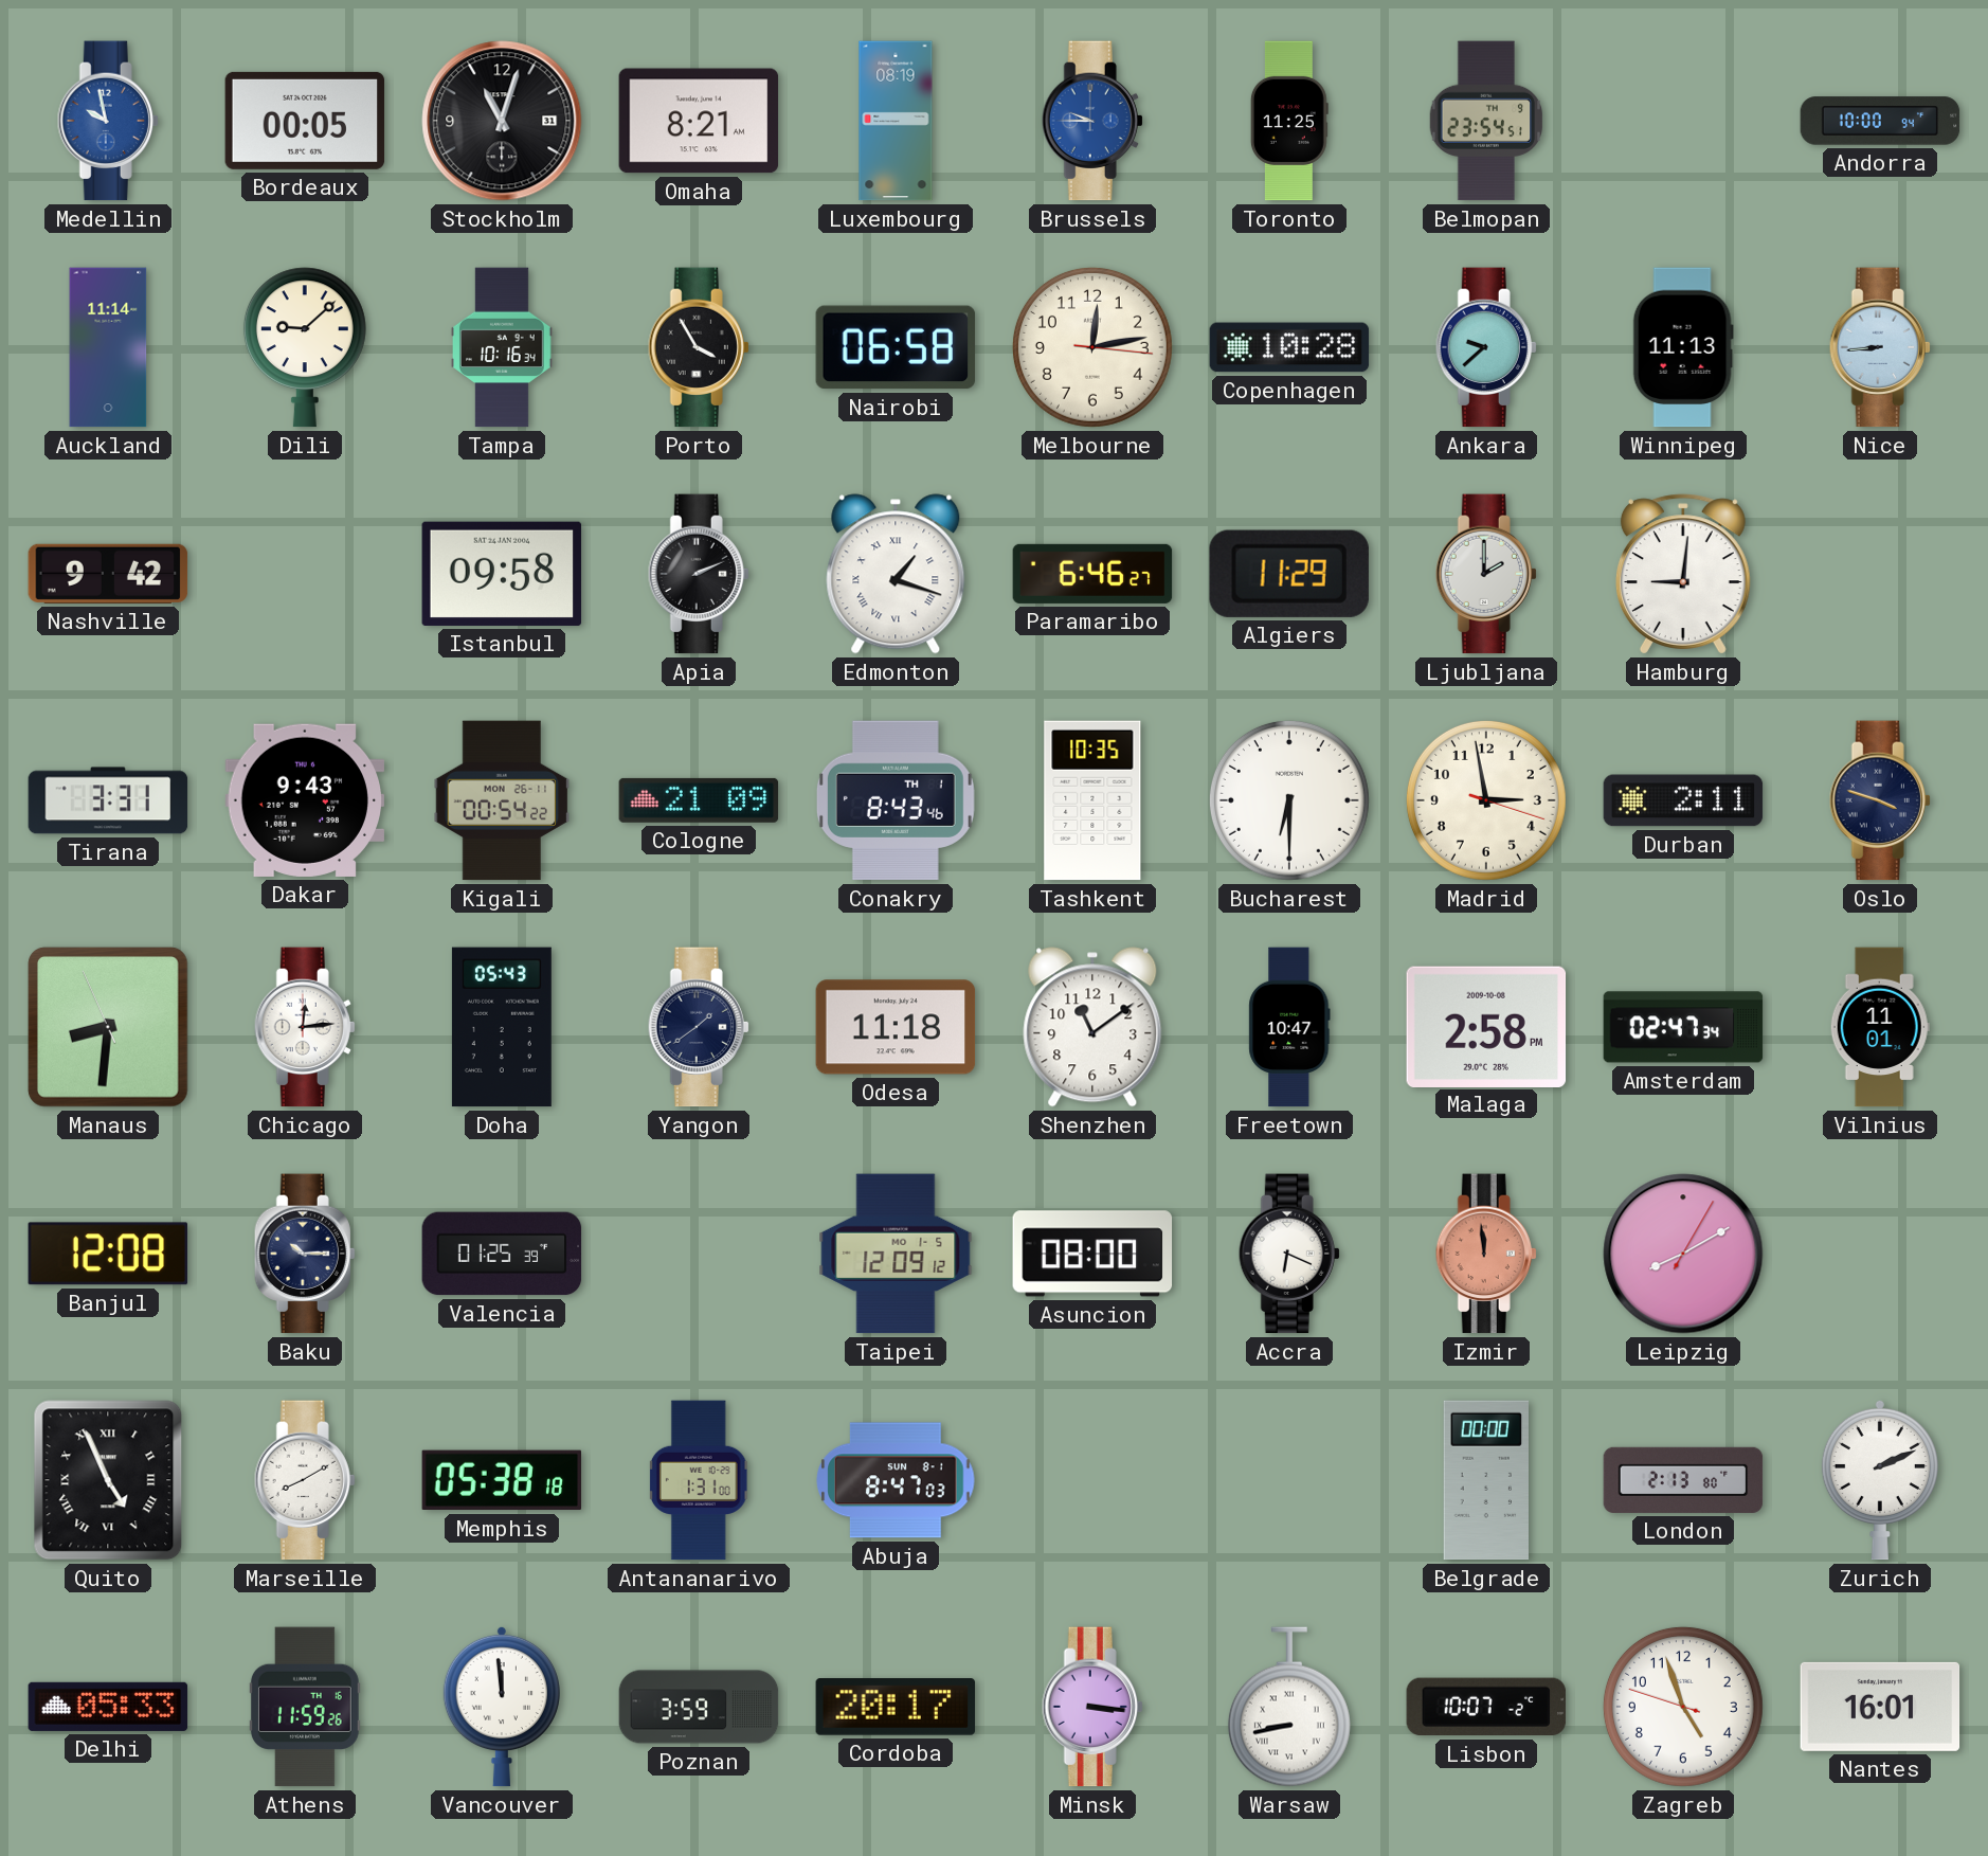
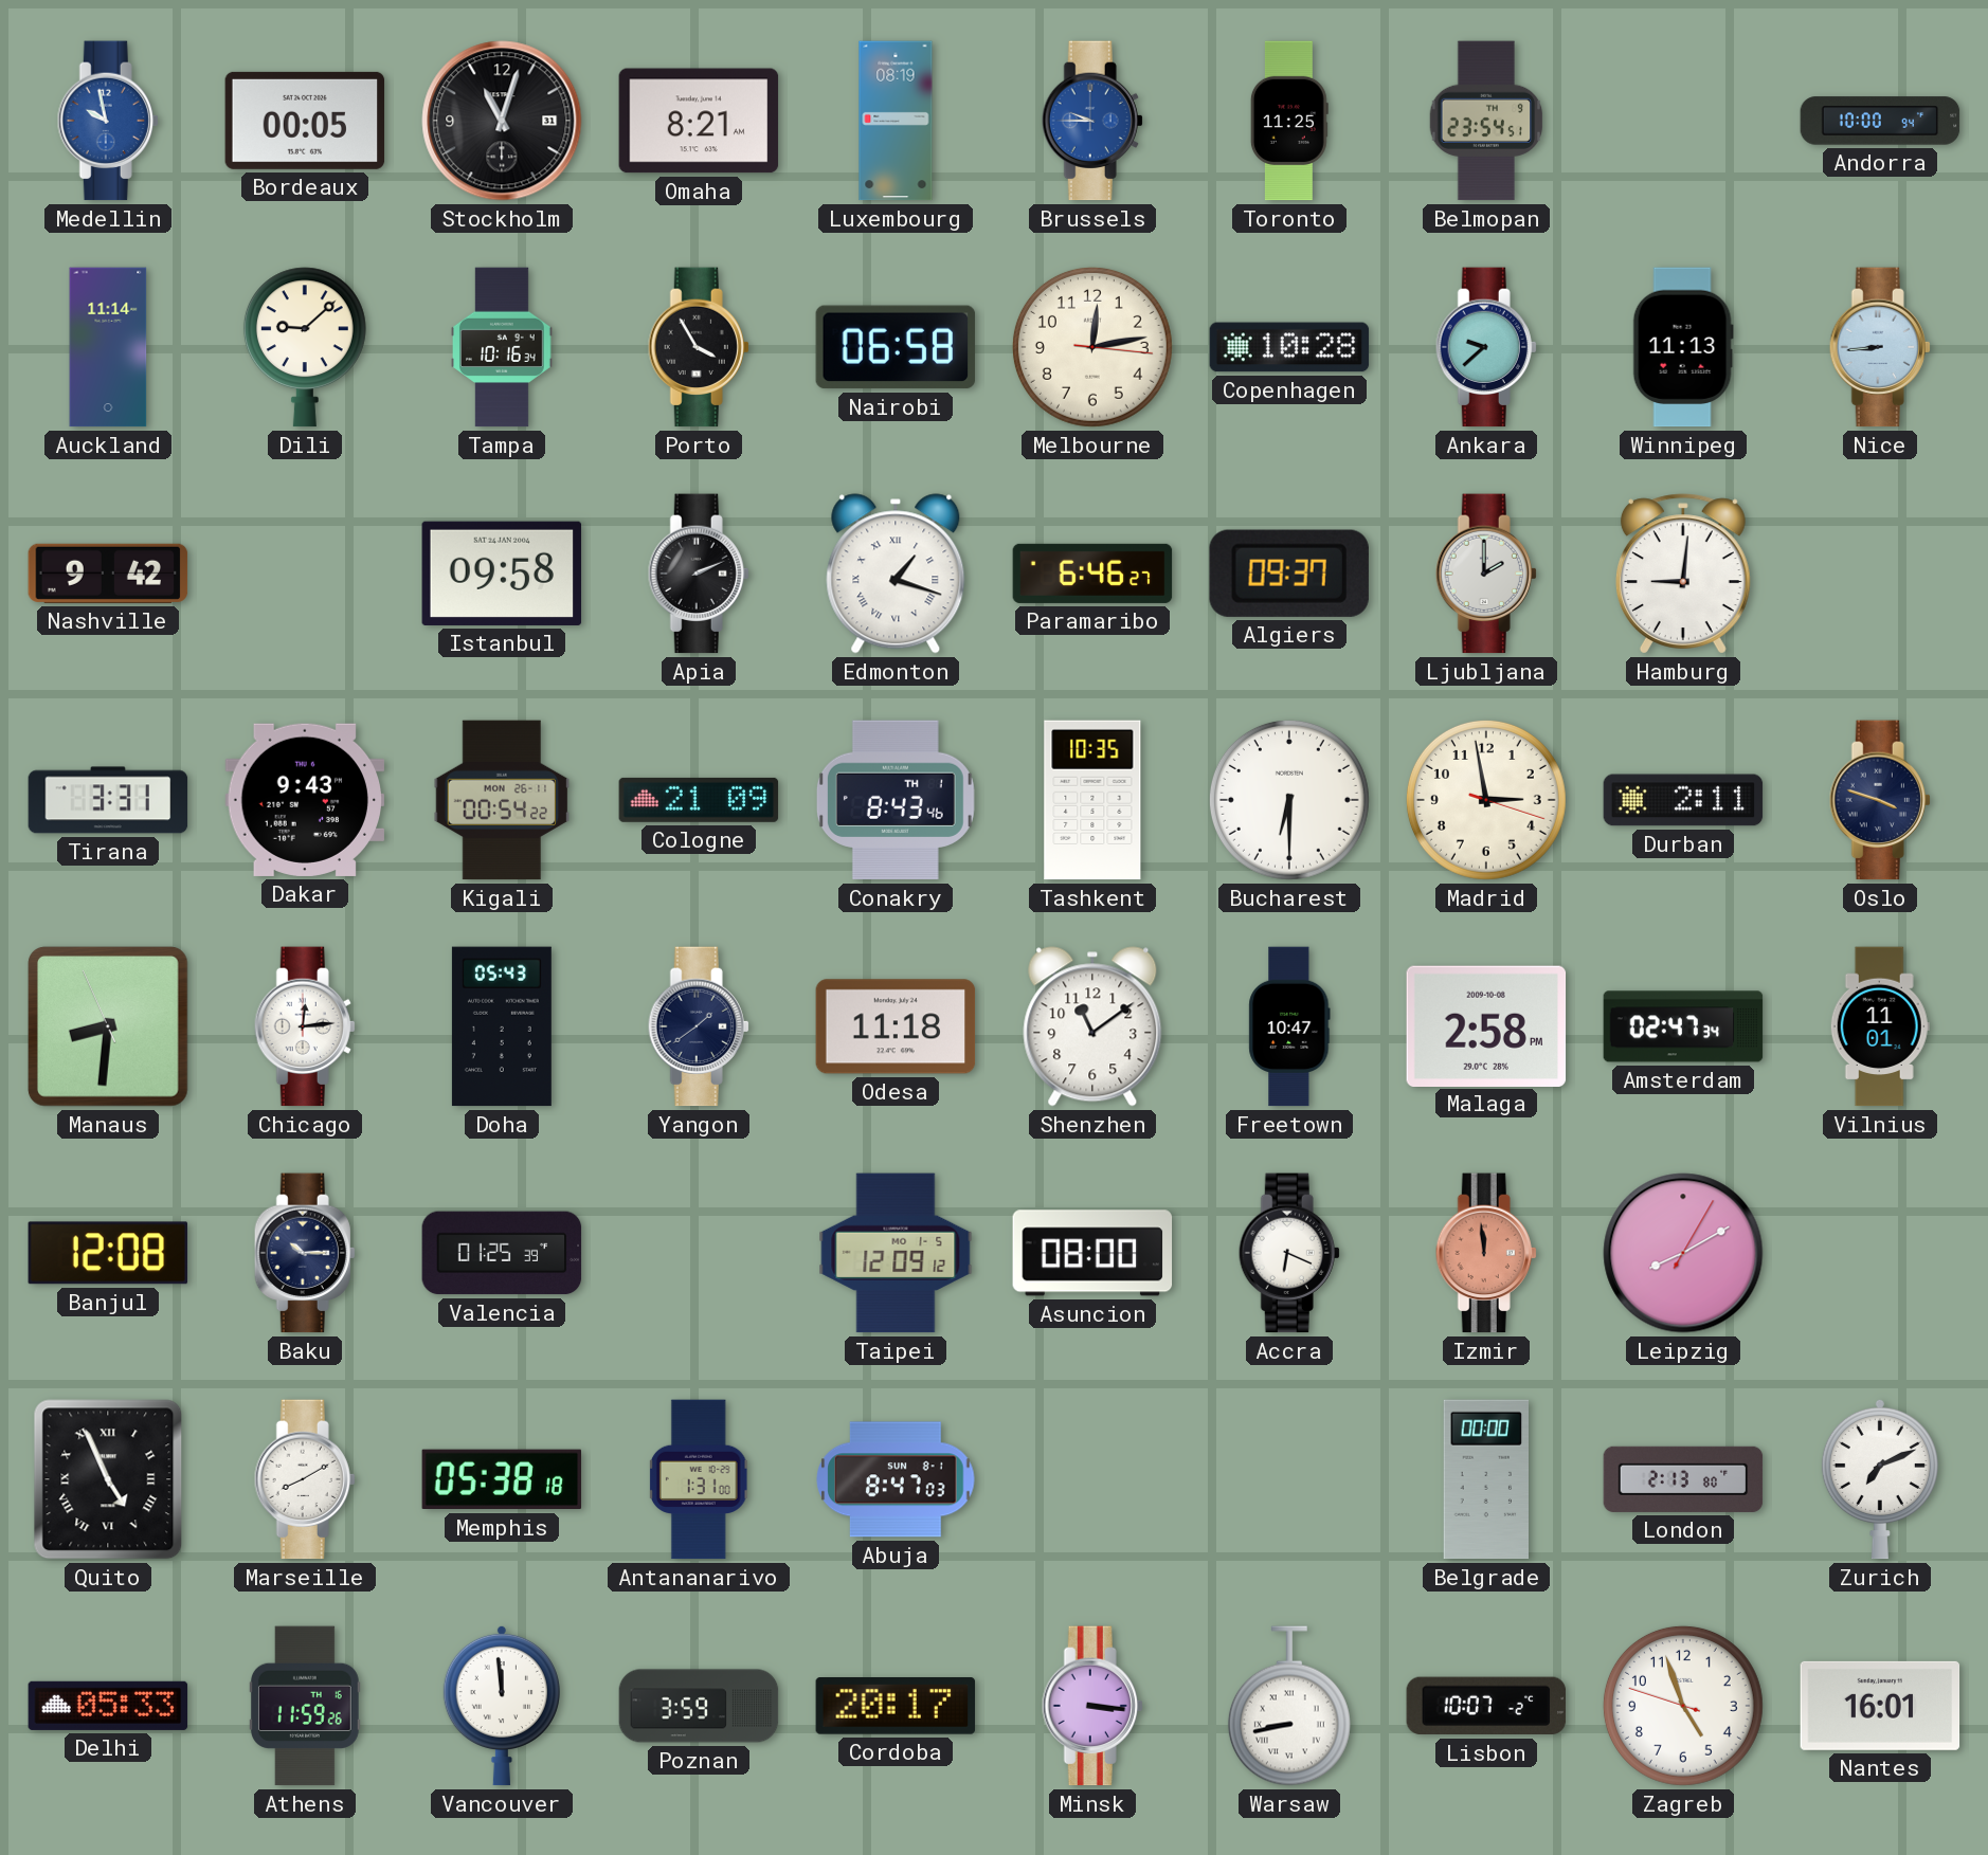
Algiers: 11:29 -> 09:37 (1289, 574)
Zurich: 2:11 -> 7:11 (1880, 1479)
